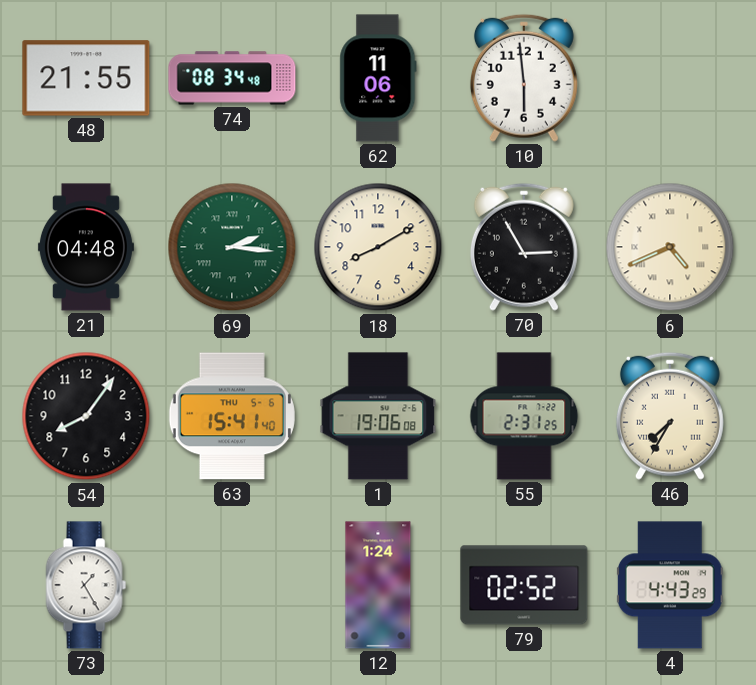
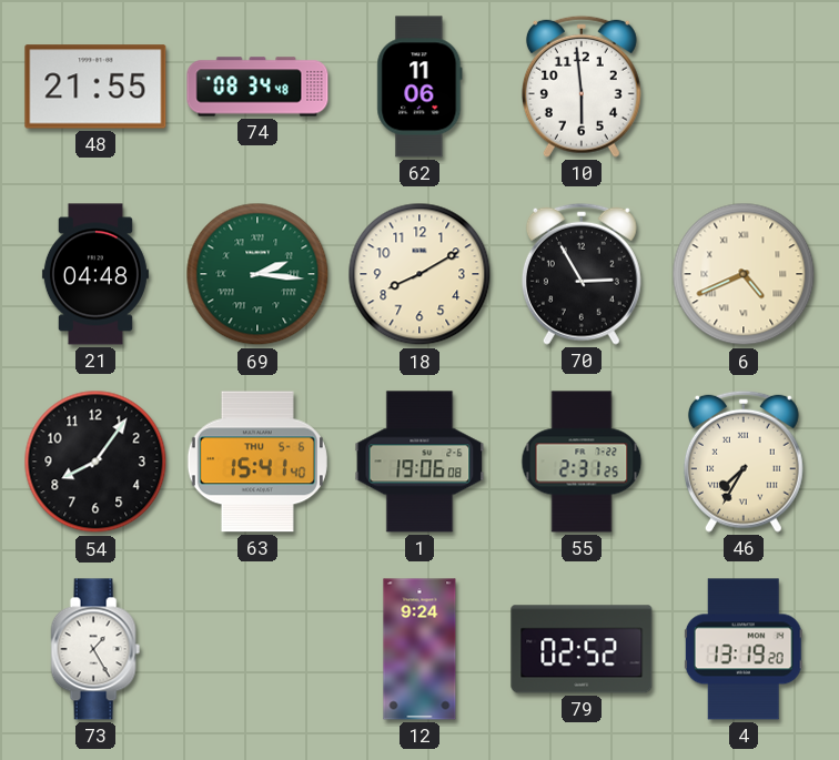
12: 1:24 -> 9:24 (419, 649)
4: 4:43 -> 13:19 (744, 649)
